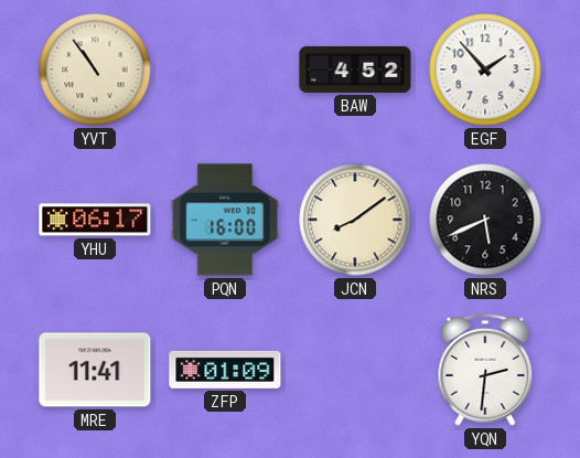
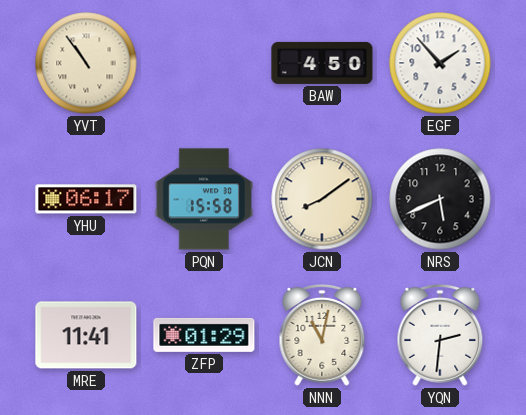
BAW: 4:52 -> 4:50 (322, 63)
PQN: 16:00 -> 15:58 (204, 199)
ZFP: 01:09 -> 01:29 (204, 335)
NNN: none -> 11:02 (322, 335)
